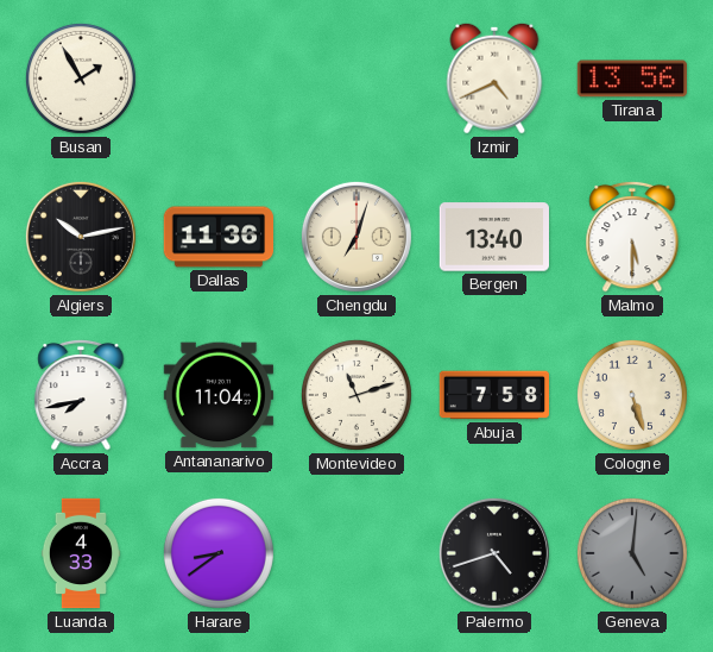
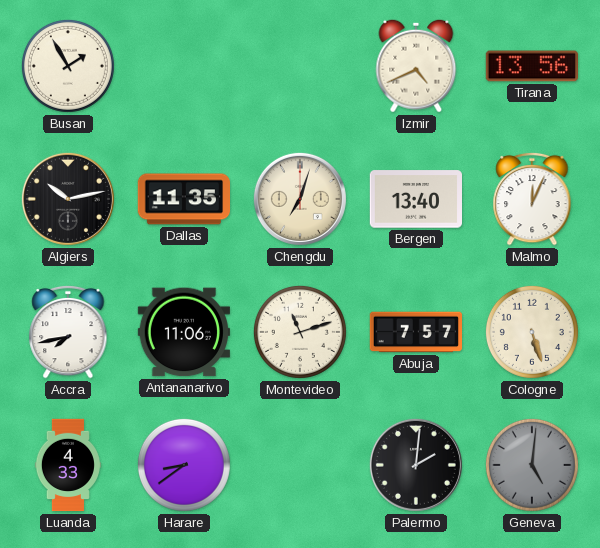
Dallas: 11:36 -> 11:35 (184, 199)
Malmo: 5:30 -> 12:04 (532, 199)
Antananarivo: 11:04 -> 11:06 (183, 332)
Abuja: 7:58 -> 7:57 (415, 332)
Palermo: 4:42 -> 2:01 (416, 465)
